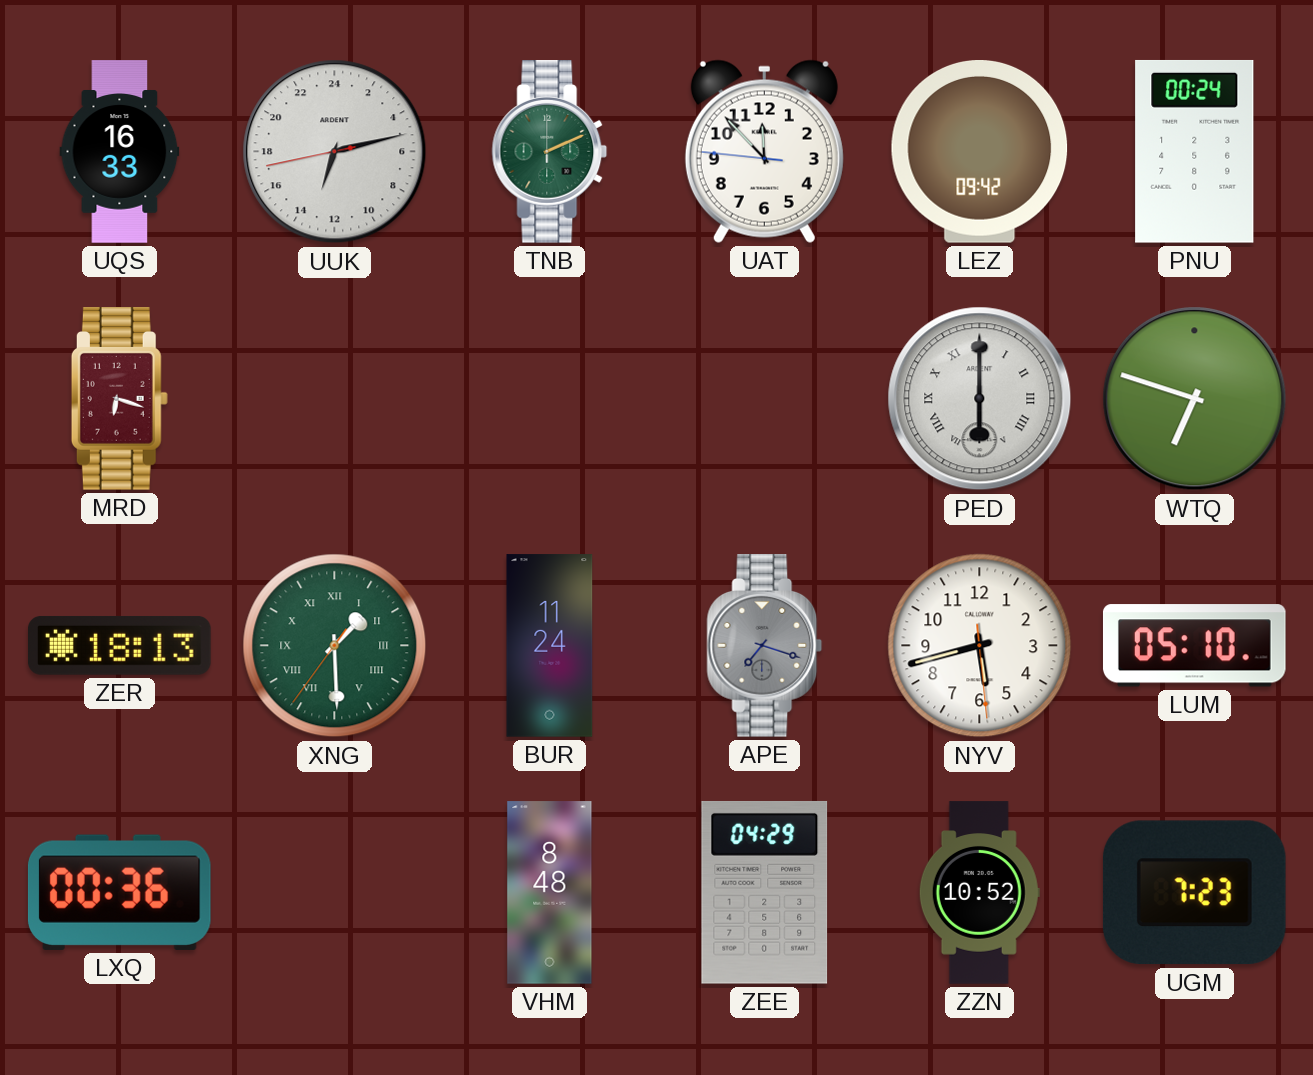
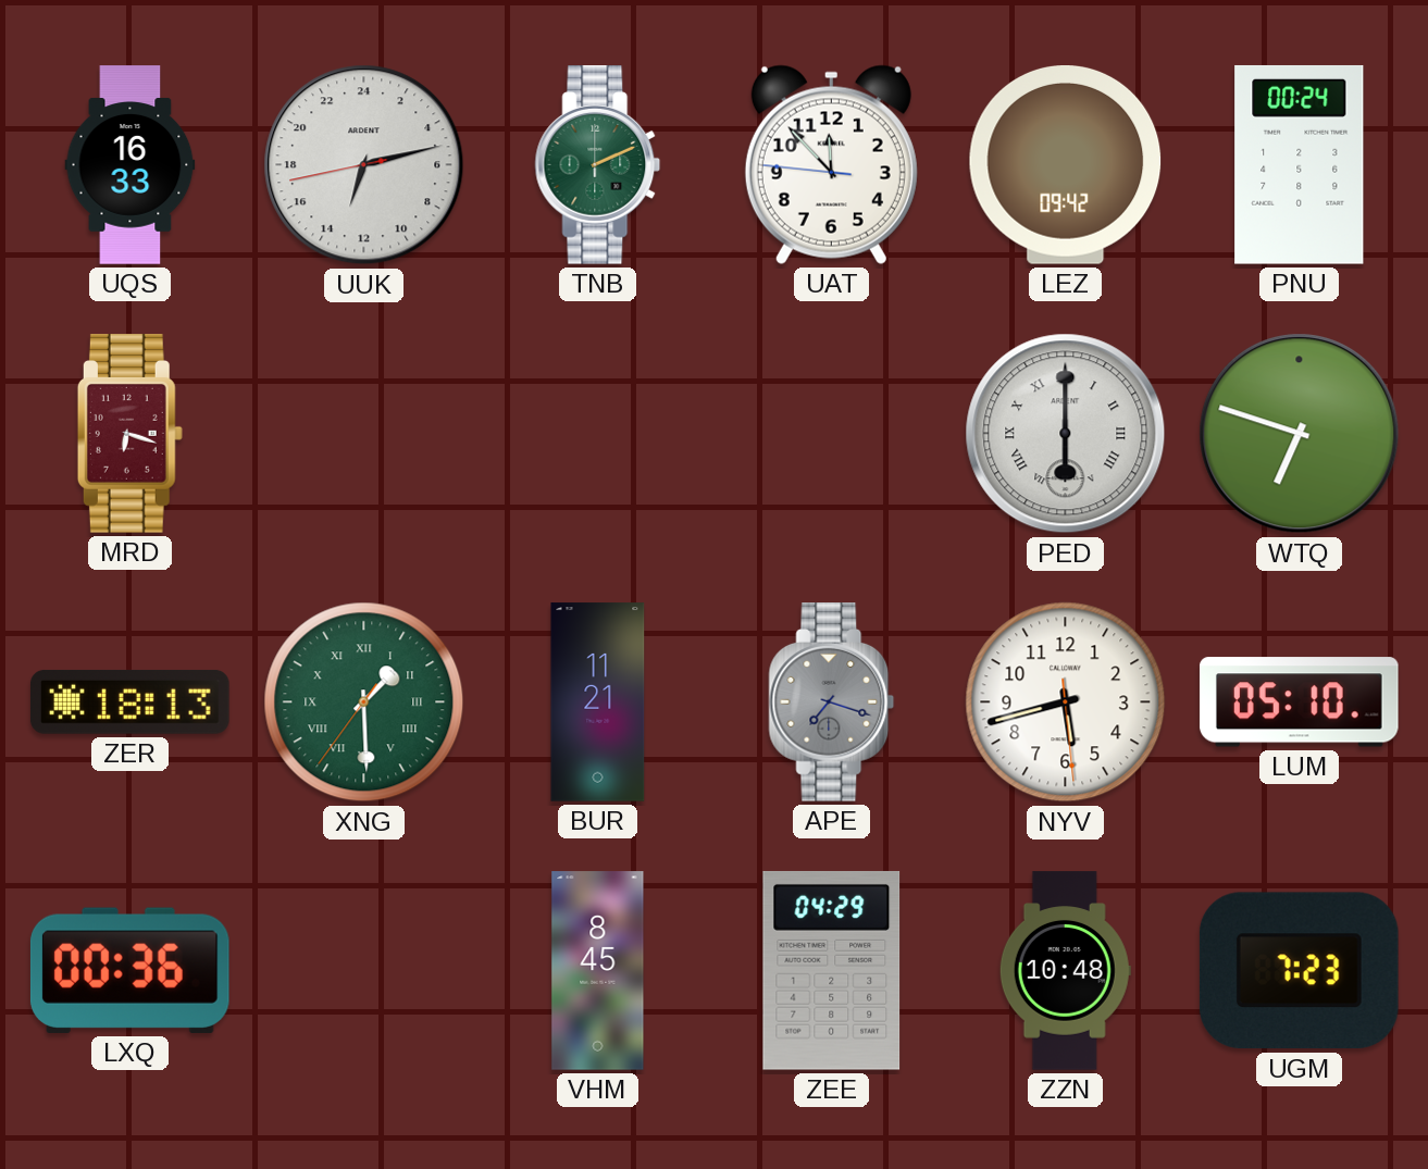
BUR: 11:24 -> 11:21 (598, 702)
VHM: 8:48 -> 8:45 (598, 971)
ZZN: 10:52 -> 10:48 (1065, 971)
